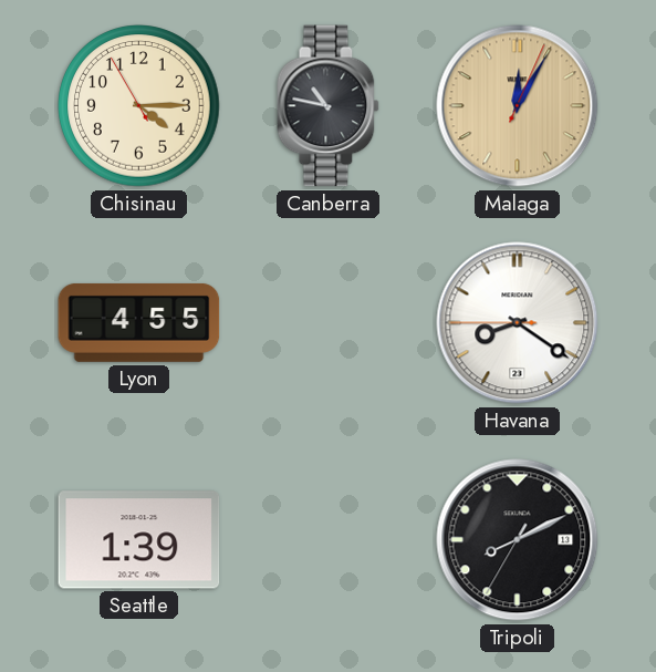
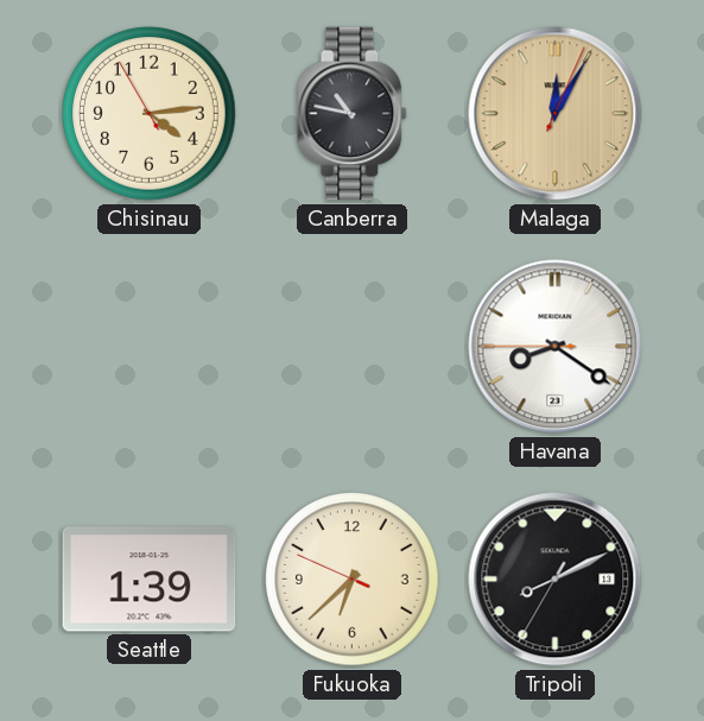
Chisinau: 4:14 -> 4:13 (150, 114)
Lyon: 4:55 -> none (139, 322)
Fukuoka: none -> 6:37 (353, 580)
